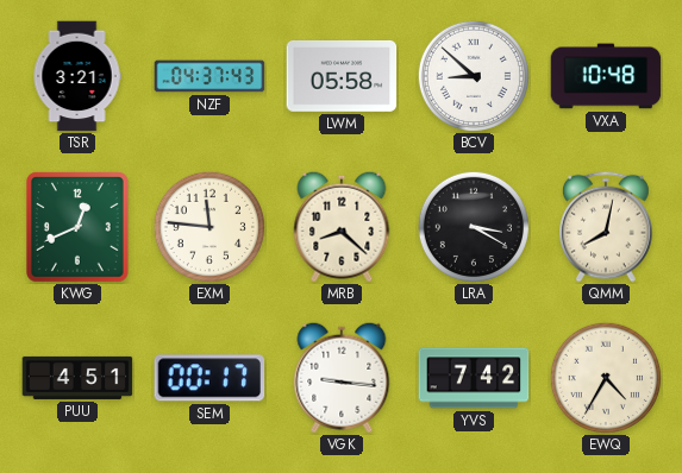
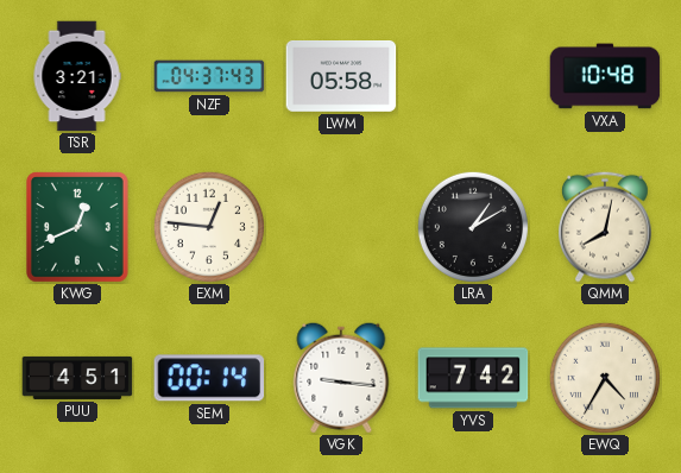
BCV: 8:52 -> none (474, 76)
EXM: 11:46 -> 12:46 (209, 227)
MRB: 8:22 -> none (342, 227)
LRA: 3:20 -> 1:10 (473, 227)
SEM: 00:17 -> 00:14 (209, 378)
